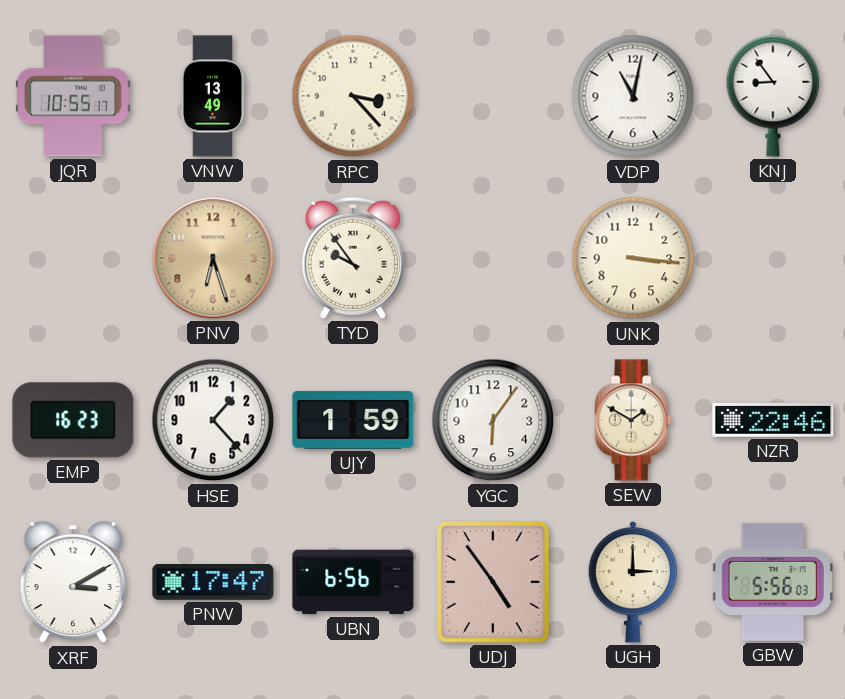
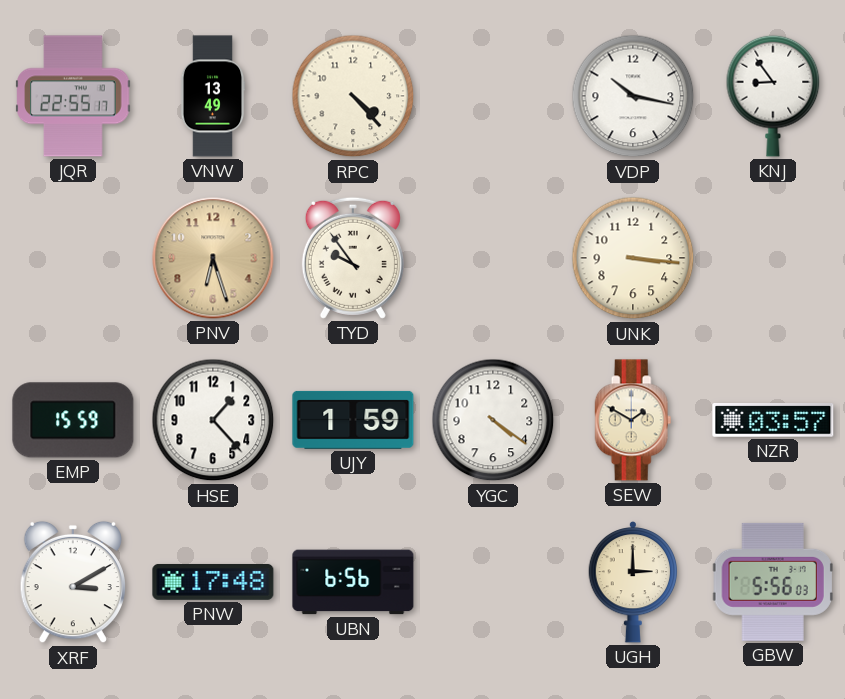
JQR: 10:55 -> 22:55 (73, 96)
RPC: 3:23 -> 4:23 (353, 96)
VDP: 11:02 -> 10:17 (633, 96)
EMP: 16:23 -> 15:59 (73, 420)
YGC: 6:06 -> 4:21 (493, 420)
NZR: 22:46 -> 03:57 (773, 420)
PNW: 17:47 -> 17:48 (213, 582)
UDJ: 4:54 -> none (494, 583)
